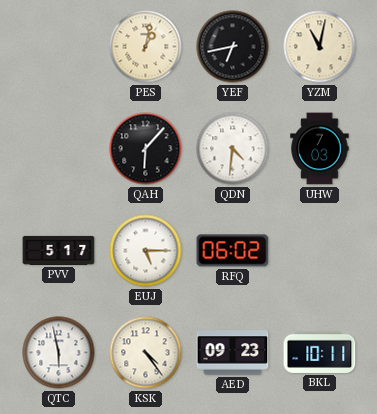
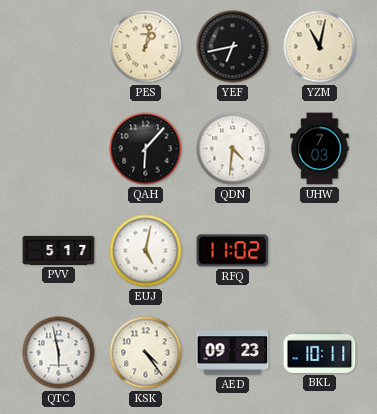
EUJ: 5:15 -> 5:02 (146, 251)
RFQ: 06:02 -> 11:02 (233, 251)
